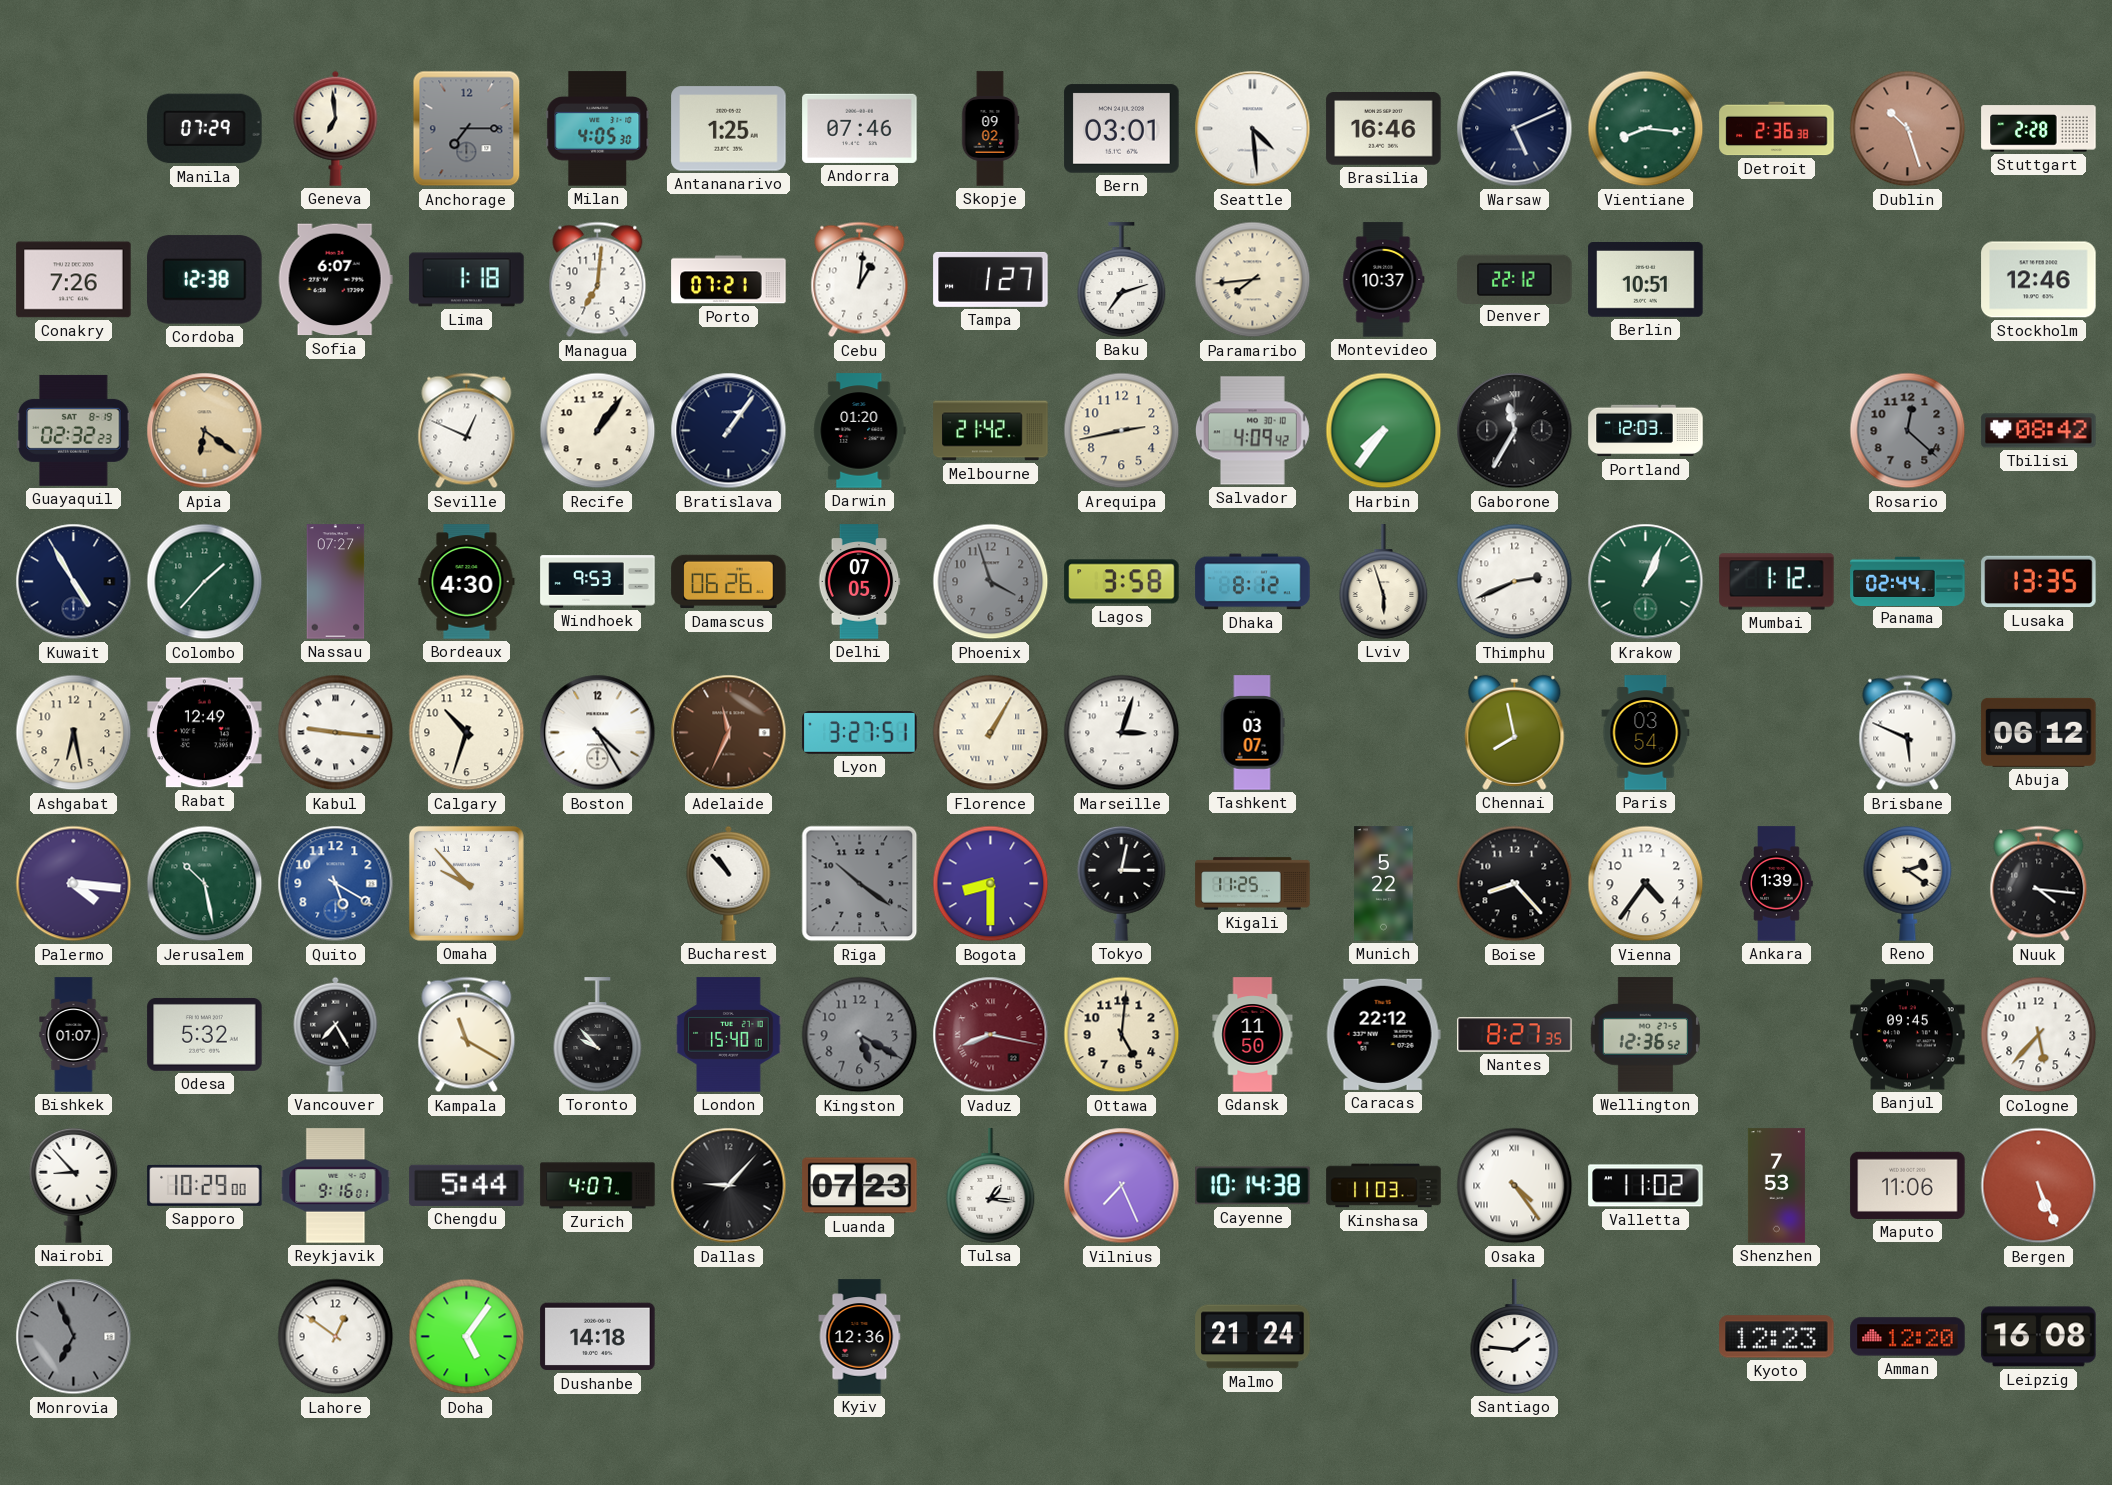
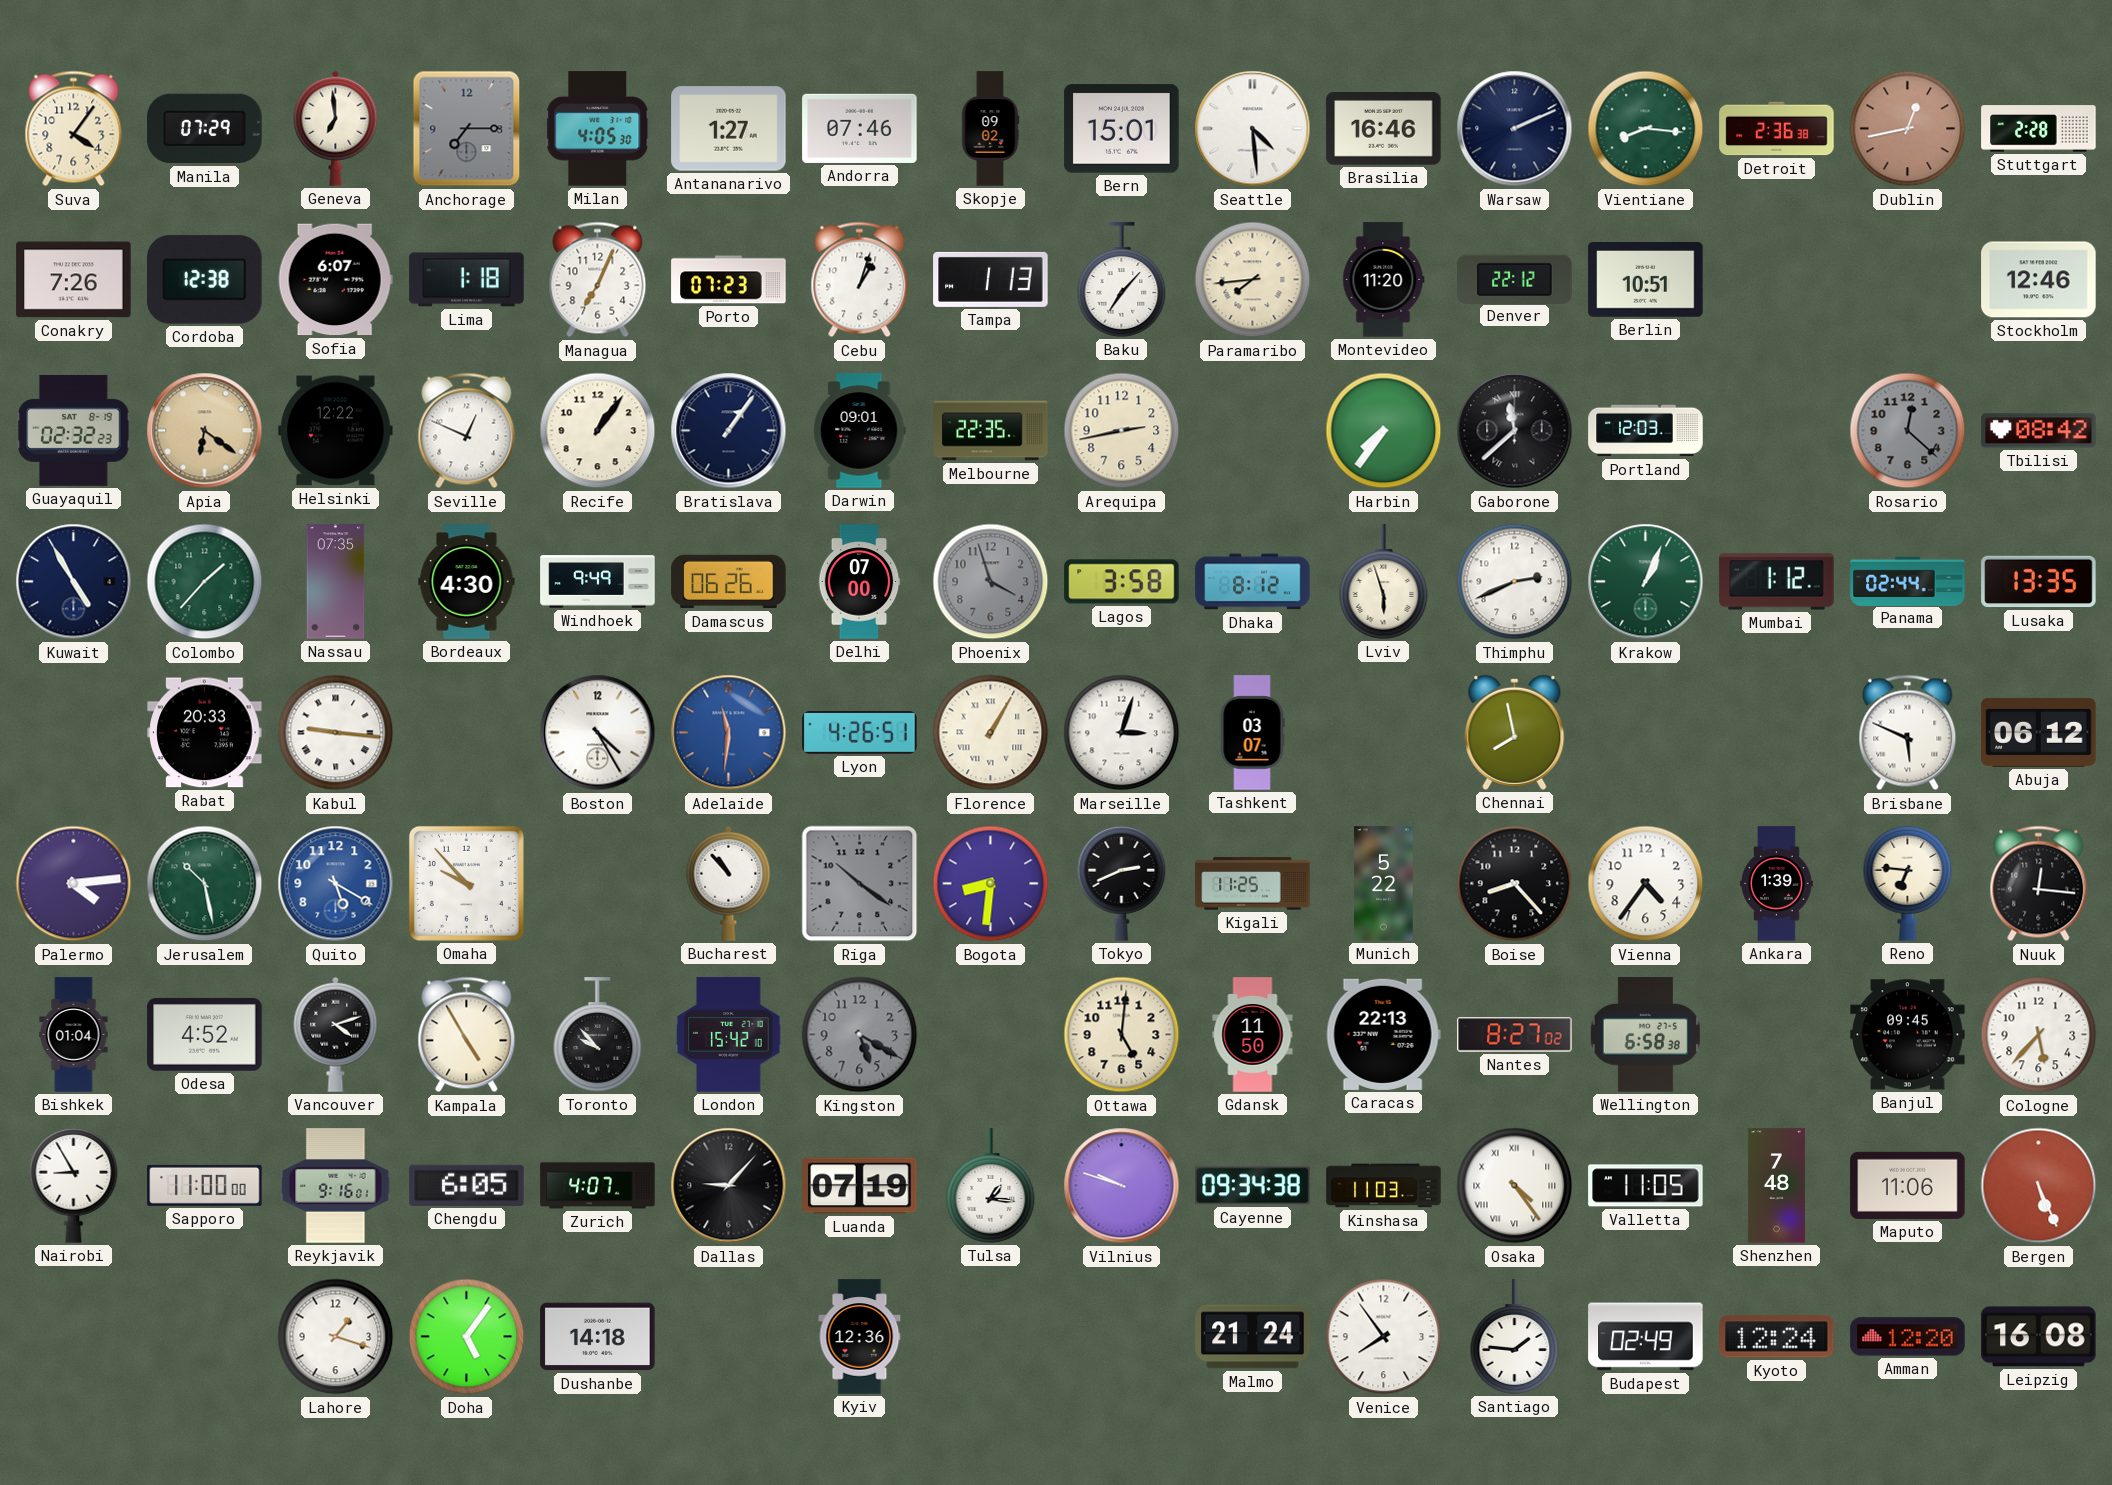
Suva: none -> 4:06 (74, 129)
Antananarivo: 1:25 -> 1:27 (729, 129)
Bern: 03:01 -> 15:01 (1122, 129)
Warsaw: 5:11 -> 2:11 (1515, 129)
Dublin: 10:27 -> 12:43 (1908, 129)
Managua: 7:01 -> 7:04 (598, 280)
Porto: 07:21 -> 07:23 (729, 280)
Cebu: 1:01 -> 1:03 (860, 280)
Tampa: 1:27 -> 1:13 (991, 279)
Baku: 7:12 -> 7:07 (1122, 280)
Montevideo: 10:37 -> 11:20 (1384, 280)
Helsinki: none -> 12:22 (336, 431)
Darwin: 01:20 -> 09:01 (860, 431)
Melbourne: 21:42 -> 22:35 (991, 431)
Salvador: 4:09 -> none (1252, 431)
Gaborone: 11:35 -> 11:38 (1515, 431)
Nassau: 07:27 -> 07:35 (336, 582)
Windhoek: 9:53 -> 9:49 (598, 582)
Delhi: 07:05 -> 07:00 (859, 582)
Ashgabat: 6:28 -> none (74, 733)
Rabat: 12:49 -> 20:33 (205, 733)
Calgary: 10:33 -> none (467, 733)
Adelaide: 11:34 -> 11:31 (729, 733)
Adelaide dial: brown -> blue (729, 733)
Lyon: 3:27 -> 4:26 (860, 733)
Paris: 03:54 -> none (1646, 733)
Palermo: 4:16 -> 4:14 (74, 884)
Bogota: 8:30 -> 8:31 (991, 884)
Tokyo: 3:02 -> 2:41 (1122, 883)
Reno: 2:21 -> 6:46 (1908, 883)
Nuuk: 4:16 -> 12:16 (2039, 884)
Bishkek: 01:07 -> 01:04 (74, 1035)
Odesa: 5:32 -> 4:52 (205, 1034)
Vancouver: 7:25 -> 4:12 (336, 1034)
Kampala: 11:20 -> 4:55 (467, 1035)
London: 15:40 -> 15:42 (729, 1035)
Vaduz: 8:17 -> none (991, 1035)
Caracas: 22:12 -> 22:13 (1383, 1034)
Nantes: 8:27:35 -> 8:27:02 (1515, 1035)
Wellington: 12:36 -> 6:58 (1645, 1035)
Nairobi: 8:53 -> 8:55 (74, 1185)
Sapporo: 10:29 -> 11:00 (205, 1185)
Chengdu: 5:44 -> 6:05 (467, 1185)
Luanda: 07:23 -> 07:19 (860, 1186)
Vilnius: 7:26 -> 9:48 (1122, 1186)
Cayenne: 10:14 -> 09:34 (1253, 1186)
Valletta: 11:02 -> 11:05 (1646, 1186)
Shenzhen: 7:53 -> 7:48 (1776, 1186)
Monrovia: 6:56 -> none (74, 1337)
Lahore: 12:51 -> 1:18 (336, 1337)
Venice: none -> 7:54 (1384, 1337)
Budapest: none -> 02:49 (1646, 1337)
Kyoto: 12:23 -> 12:24 (1777, 1337)
